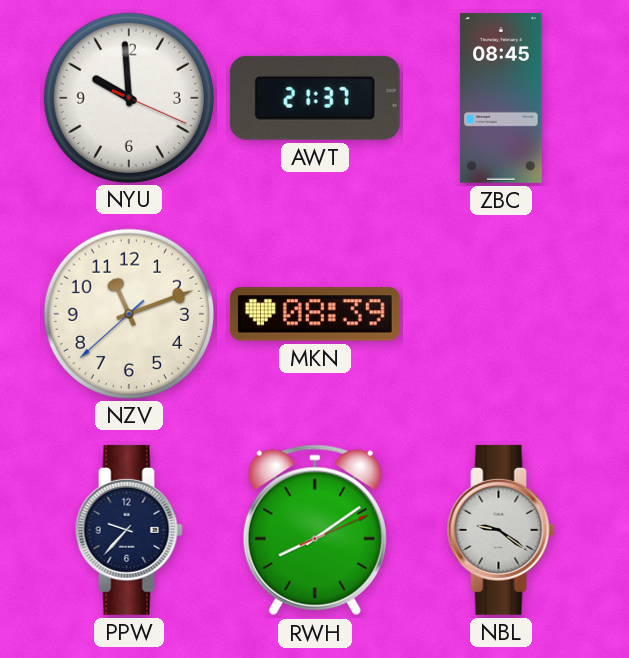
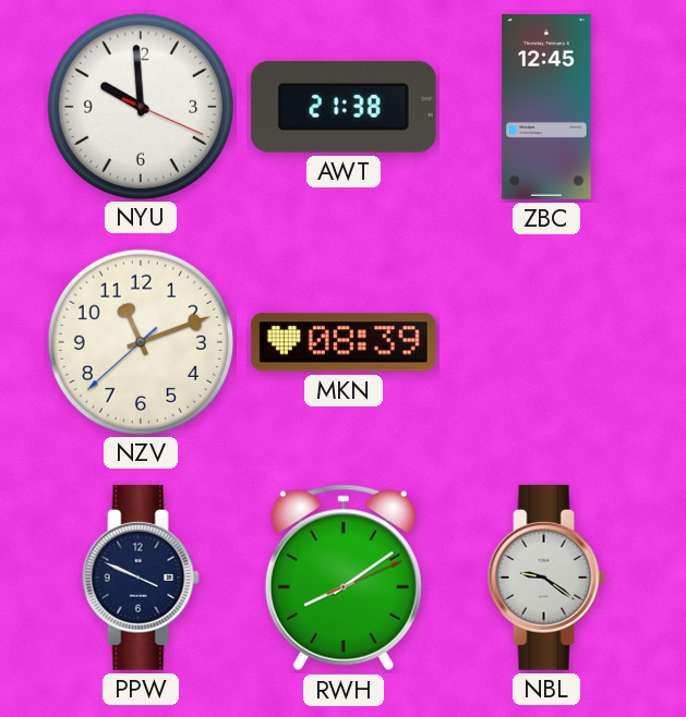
AWT: 21:37 -> 21:38 (344, 107)
ZBC: 08:45 -> 12:45 (546, 107)
PPW: 9:37 -> 3:49 (141, 578)
